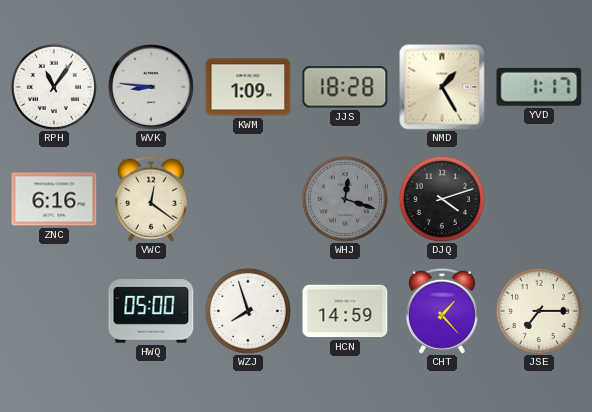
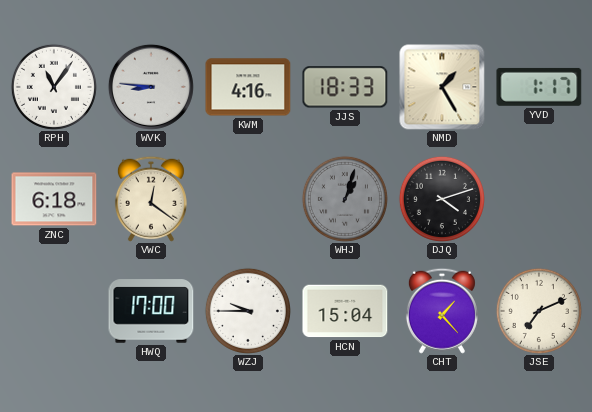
KWM: 1:09 -> 4:16 (248, 87)
JJS: 18:28 -> 18:33 (345, 87)
ZNC: 6:16 -> 6:18 (54, 199)
WHJ: 12:18 -> 1:03 (345, 199)
HWQ: 05:00 -> 17:00 (151, 311)
WZJ: 7:57 -> 9:45 (248, 311)
HCN: 14:59 -> 15:04 (345, 311)
JSE: 7:15 -> 7:11 (539, 311)
